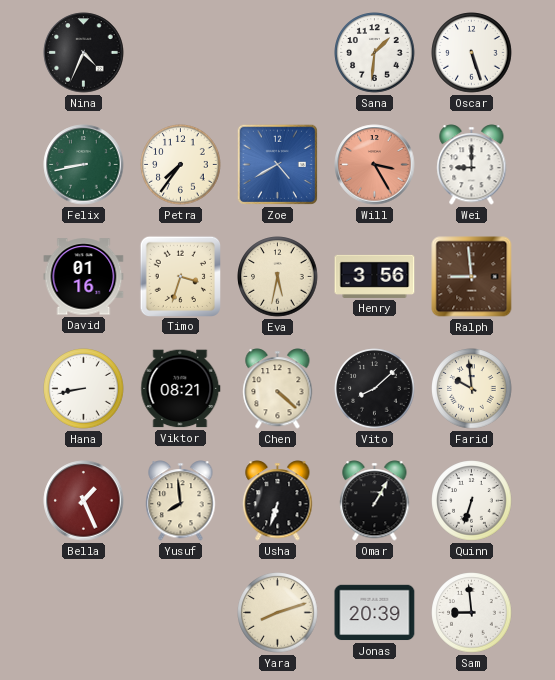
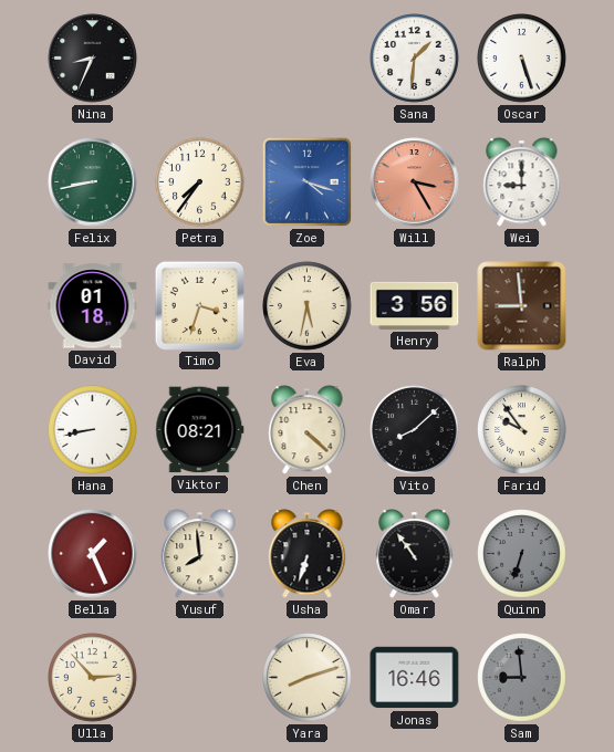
Nina: 4:34 -> 8:34 (93, 59)
Zoe: 4:40 -> 4:18 (306, 181)
David: 01:16 -> 01:18 (93, 306)
Farid: 9:59 -> 9:54 (522, 430)
Omar: 1:05 -> 10:54 (415, 554)
Quinn dial: white -> grey (522, 554)
Ulla: none -> 2:53 (93, 678)
Jonas: 20:39 -> 16:46 (415, 678)
Sam dial: white -> grey (522, 678)
